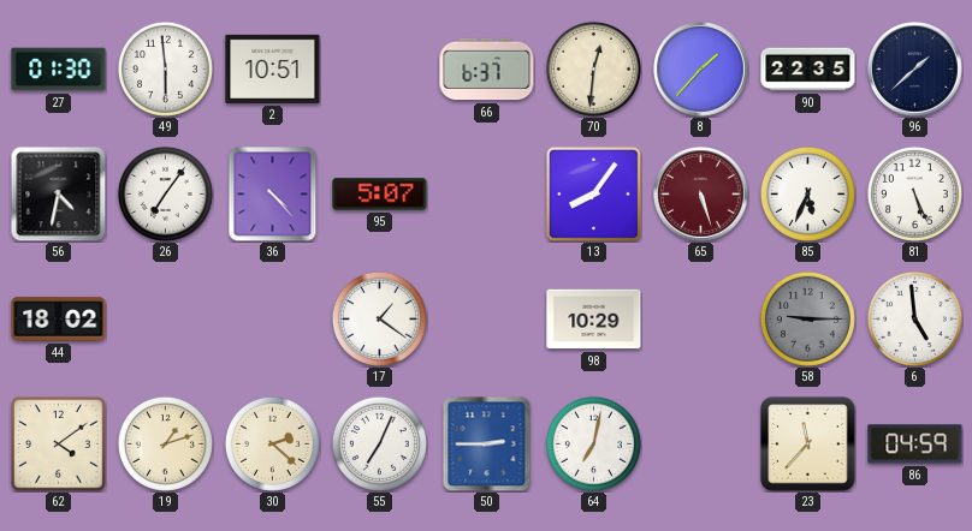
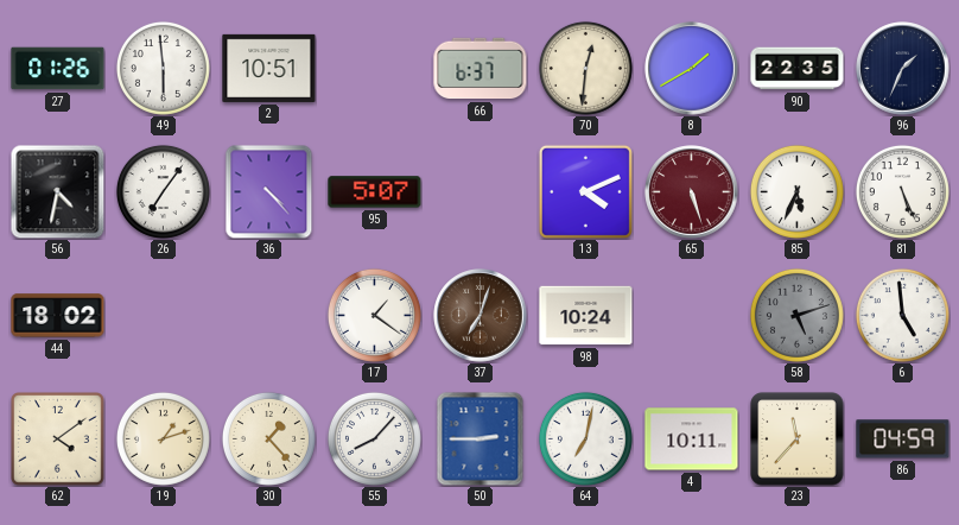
27: 01:30 -> 01:26 (58, 69)
8: 1:37 -> 1:40 (692, 69)
96: 1:38 -> 1:34 (903, 69)
13: 8:06 -> 4:11 (585, 191)
37: none -> 7:03 (481, 316)
98: 10:29 -> 10:24 (586, 316)
58: 9:15 -> 5:12 (796, 315)
30: 2:22 -> 1:23 (268, 438)
55: 7:04 -> 8:07 (374, 438)
4: none -> 10:11 (692, 439)
